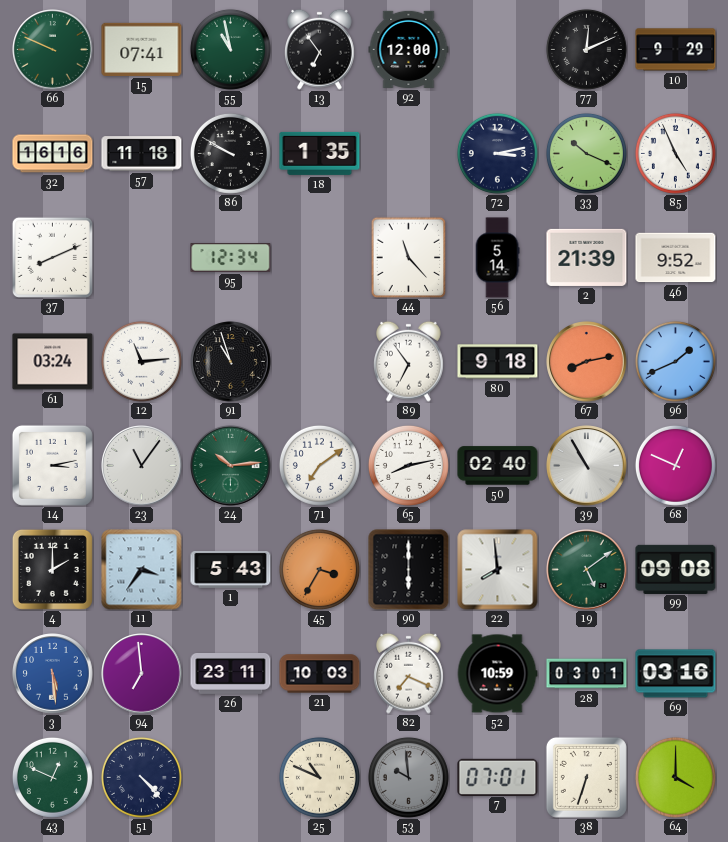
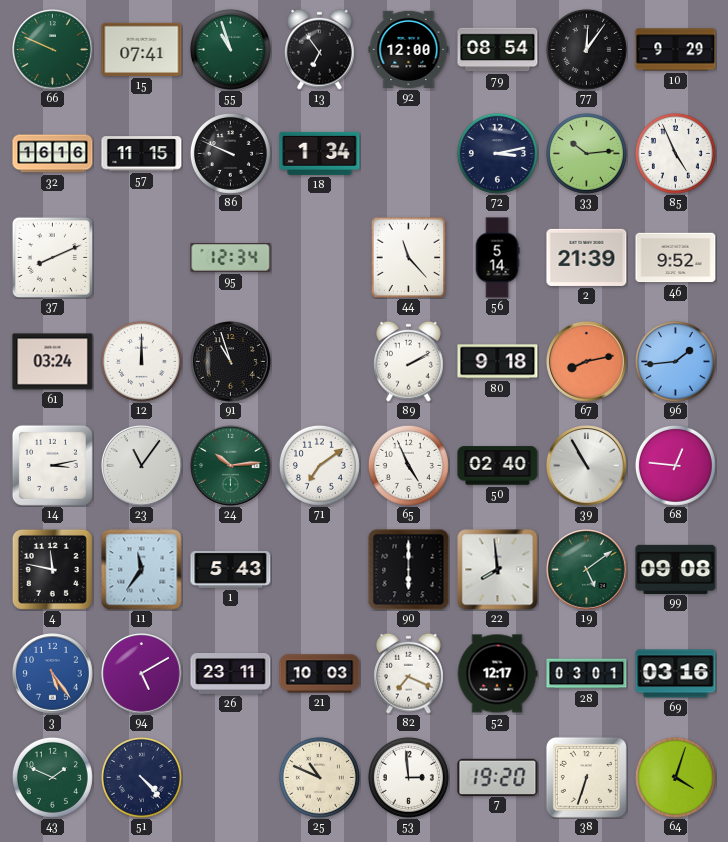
55: 10:58 -> 10:57 (230, 49)
79: none -> 08:54 (498, 50)
77: 12:11 -> 12:06 (586, 49)
57: 11:18 -> 11:15 (142, 154)
86: 9:50 -> 9:49 (230, 153)
18: 1:35 -> 1:34 (320, 153)
33: 10:19 -> 10:14 (586, 153)
12: 11:14 -> 12:00 (141, 361)
89: 6:54 -> 2:10 (409, 361)
96: 1:41 -> 1:44 (675, 361)
65: 8:13 -> 4:56 (408, 465)
68: 12:49 -> 12:46 (675, 465)
4: 2:00 -> 11:47 (52, 569)
11: 3:36 -> 11:36 (142, 570)
45: 3:35 -> none (319, 569)
3: 5:29 -> 5:24 (53, 674)
94: 6:59 -> 5:10 (142, 674)
52: 10:59 -> 12:17 (497, 674)
43: 12:49 -> 1:49 (52, 777)
53: 9:59 -> 2:59 (408, 777)
53 dial: grey -> white (408, 777)
7: 07:01 -> 19:20 (498, 777)
64: 4:00 -> 4:03 (675, 777)
